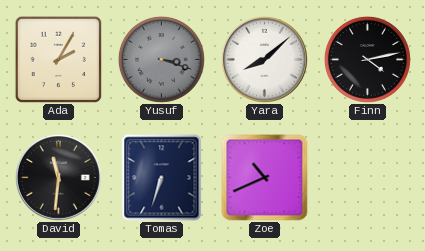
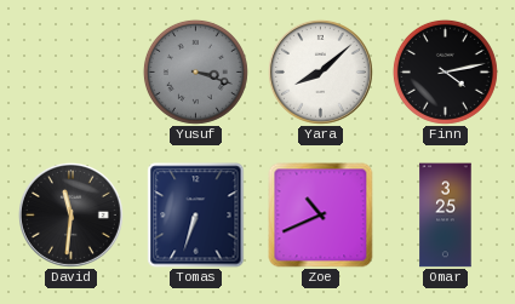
Ada: 2:05 -> none (58, 59)
Omar: none -> 3:25 (446, 216)
